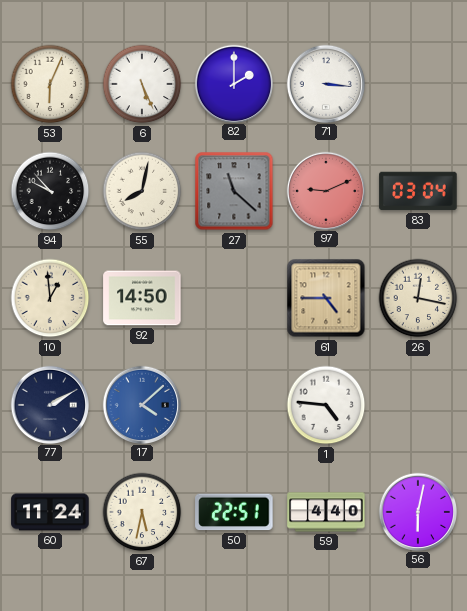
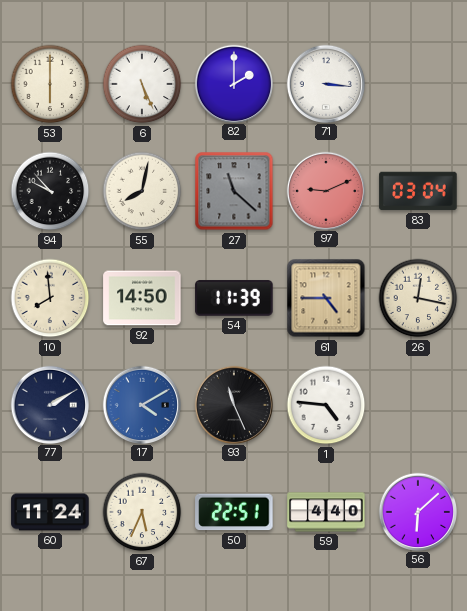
53: 6:04 -> 6:00 (50, 84)
10: 12:59 -> 7:59 (50, 298)
54: none -> 11:39 (234, 298)
17: 4:08 -> 4:10 (141, 404)
93: none -> 11:26 (233, 404)
67: 5:32 -> 5:34 (142, 512)
56: 6:02 -> 6:08 (417, 511)
